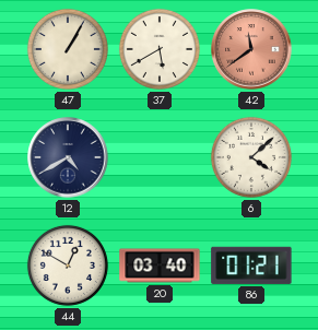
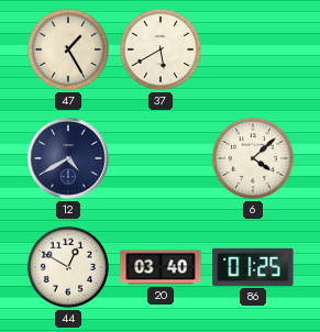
47: 1:05 -> 1:25 (68, 49)
42: 11:39 -> none (251, 49)
86: 01:21 -> 01:25 (253, 267)
